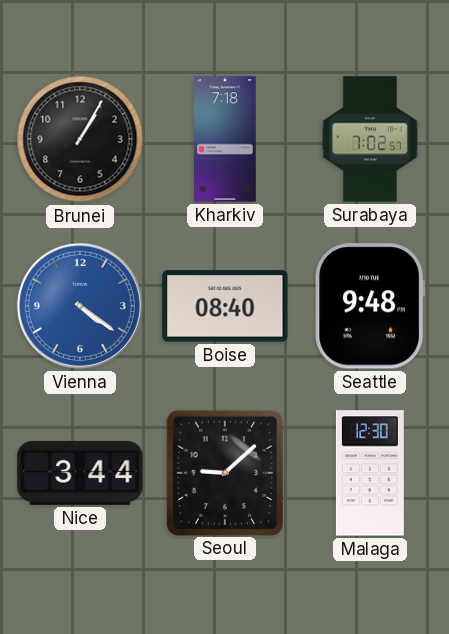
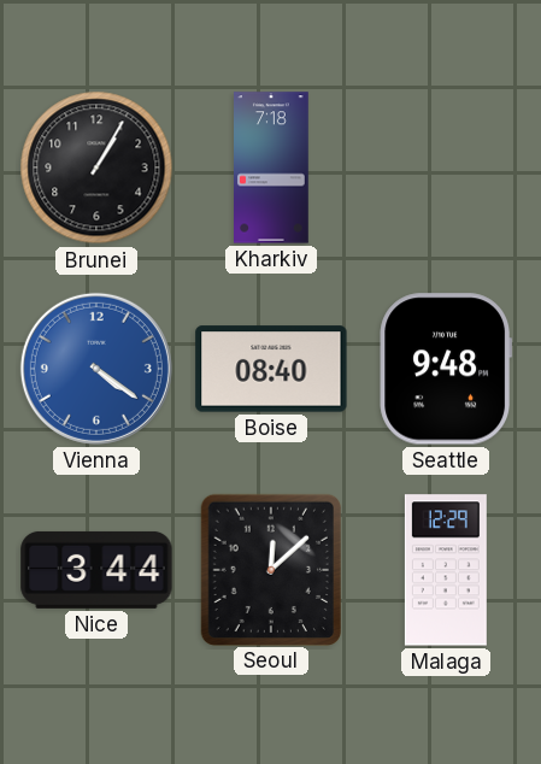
Surabaya: 7:02 -> none (370, 139)
Seoul: 9:08 -> 12:08 (271, 569)
Malaga: 12:30 -> 12:29 (446, 570)
